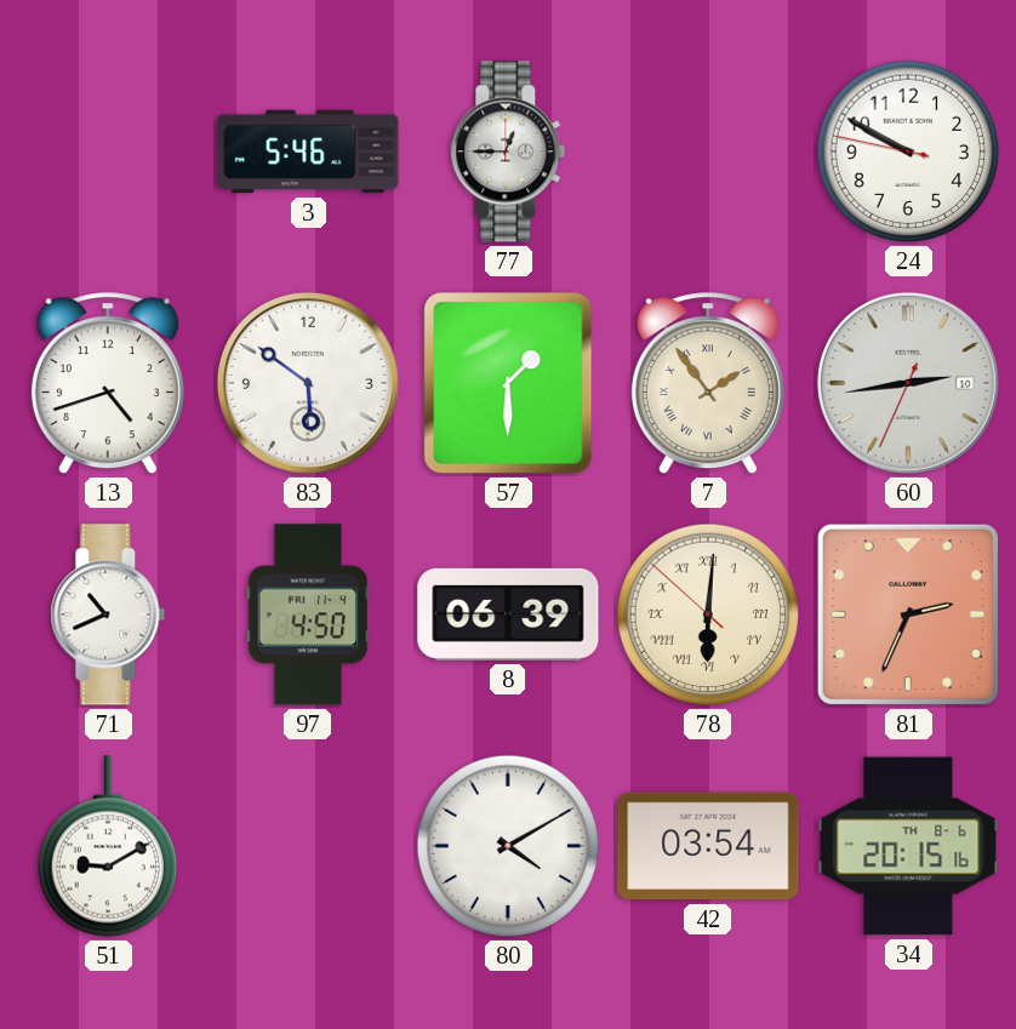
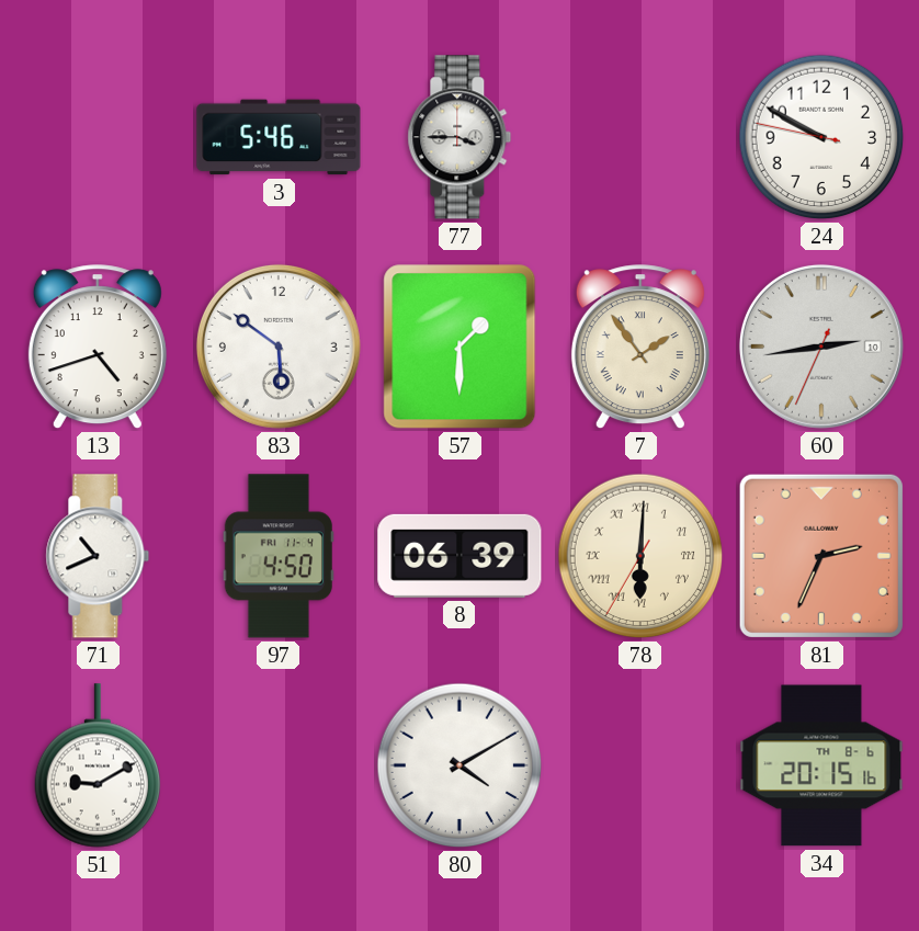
77: 12:45 -> 3:45 (459, 137)
78: 6:00:52 -> 6:00:35 (640, 556)
42: 03:54 -> none (708, 846)
